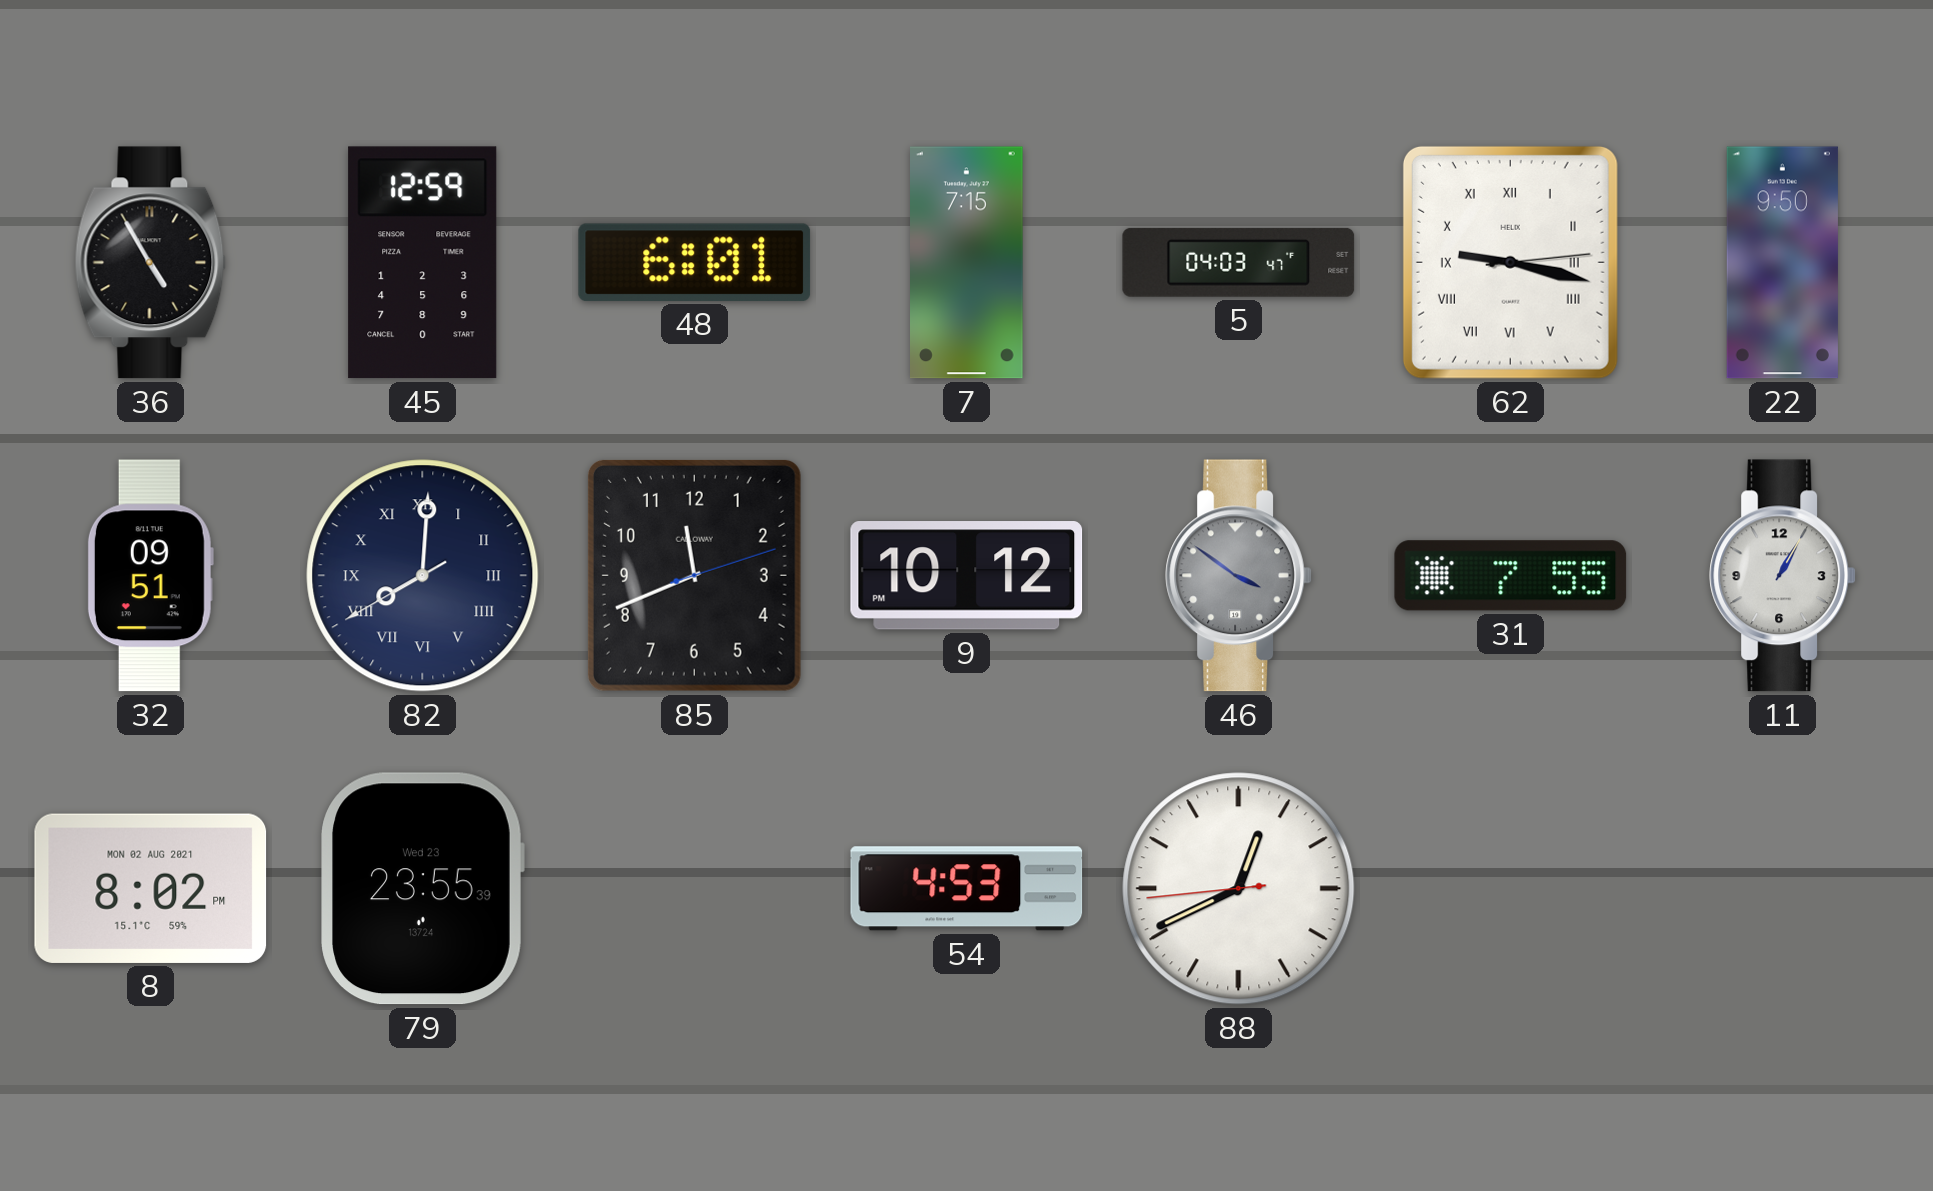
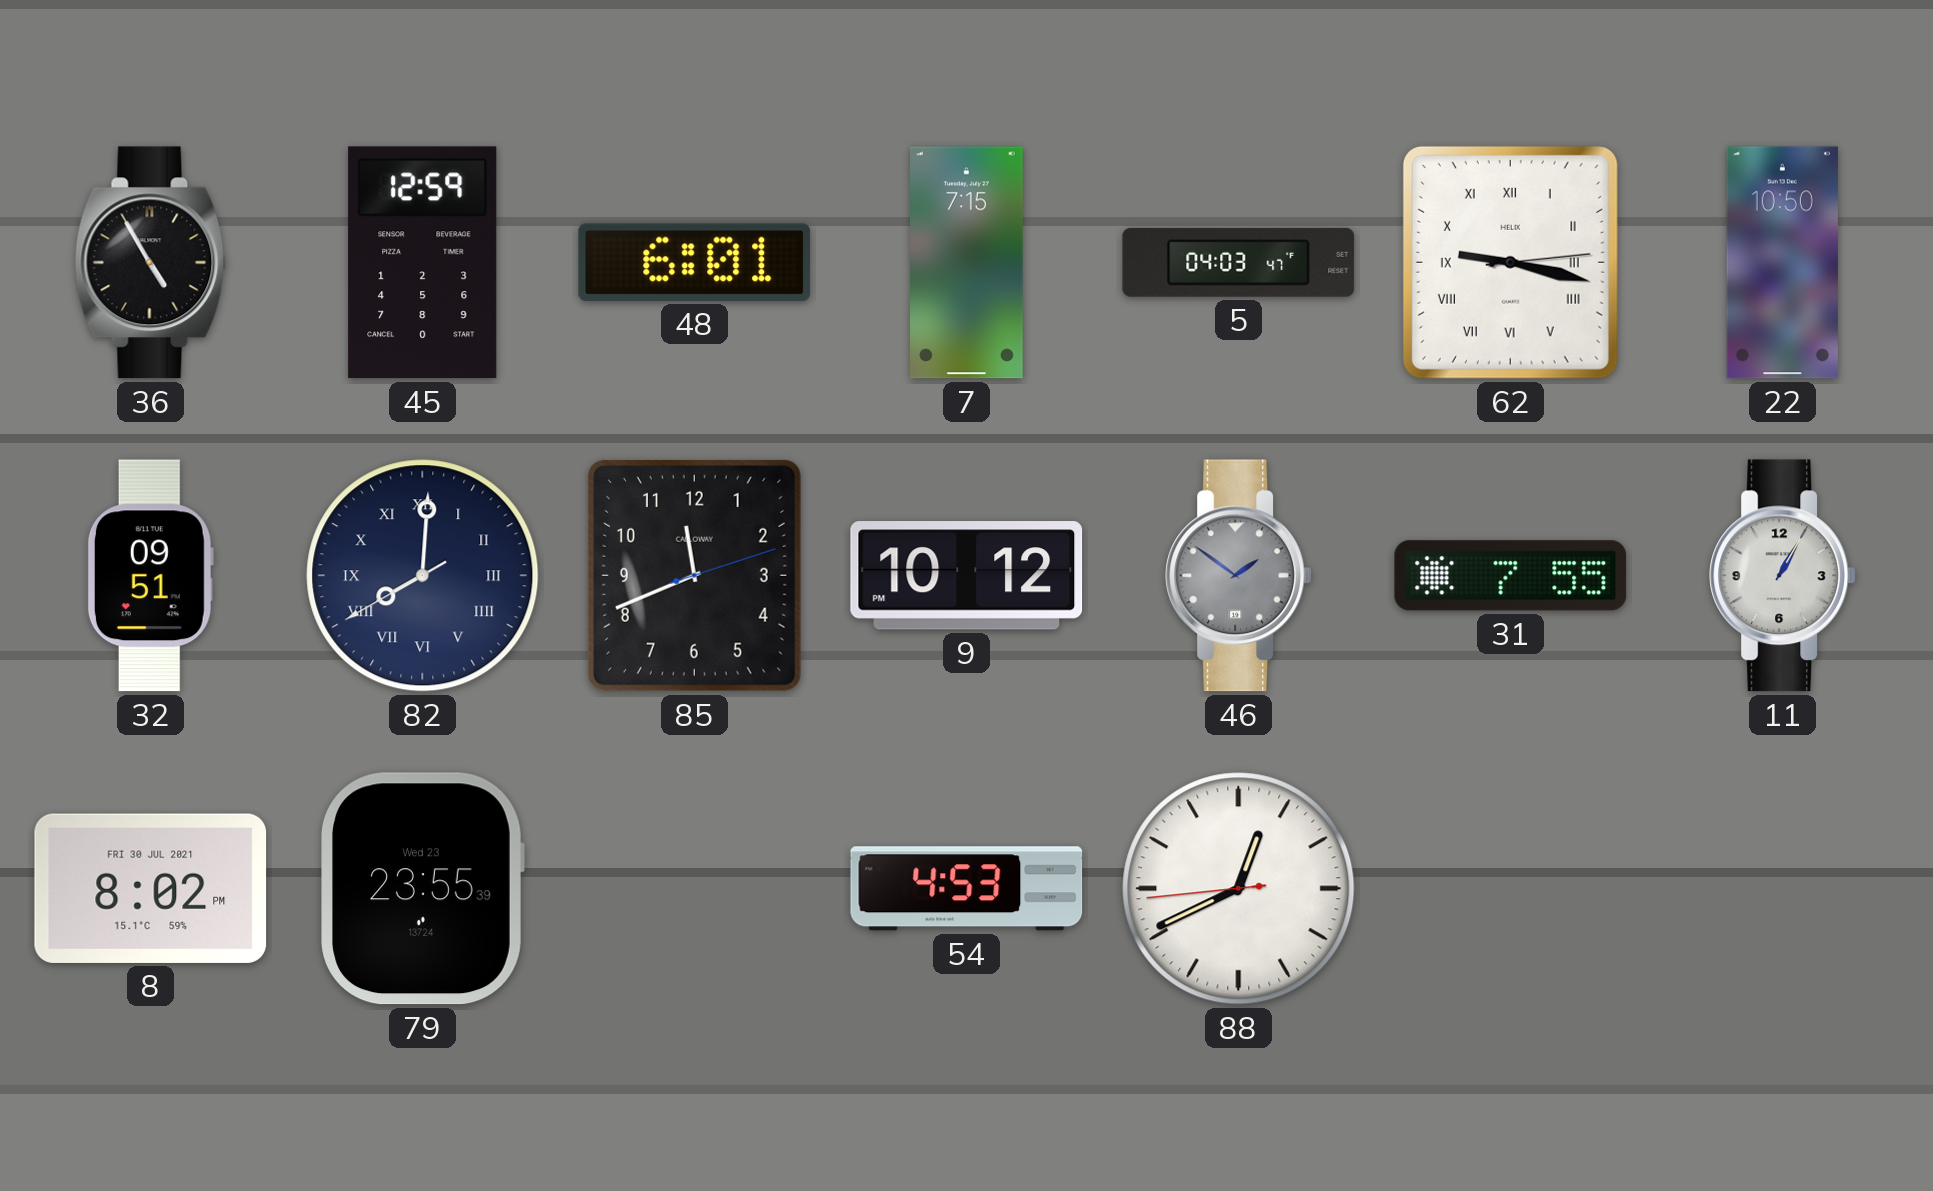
22: 9:50 -> 10:50 (1782, 263)
46: 3:51 -> 1:51 (1238, 576)
8 date: MON 02 AUG 2021 -> FRI 30 JUL 2021 (151, 888)
